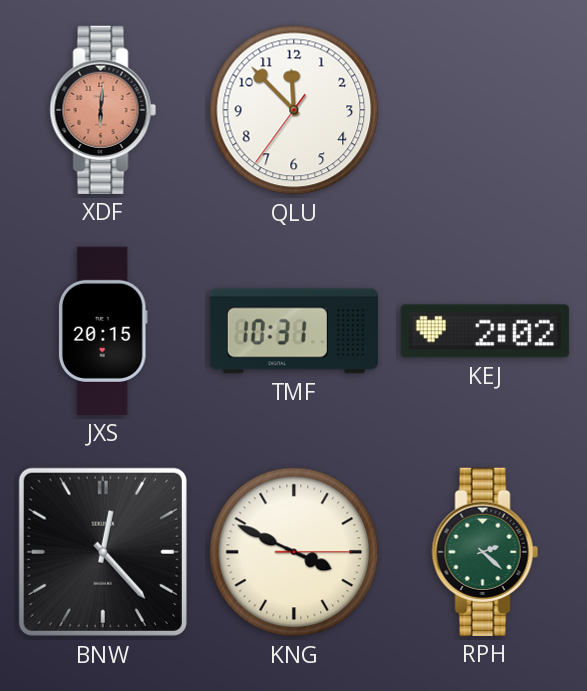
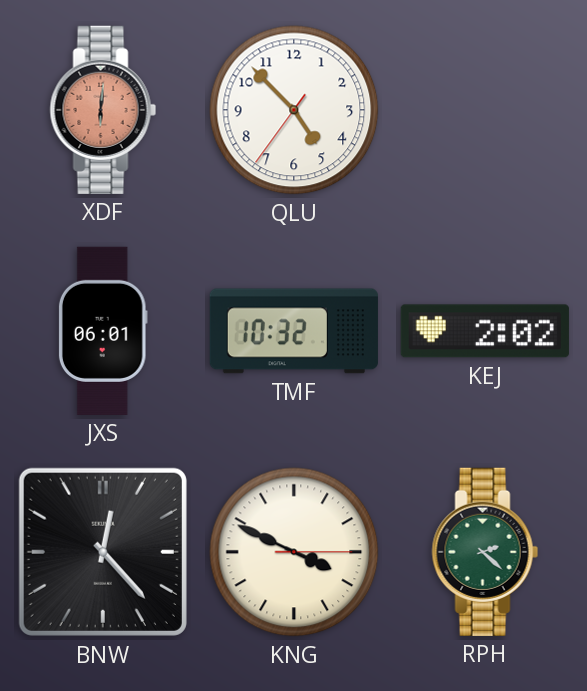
QLU: 11:52 -> 4:52 (294, 110)
JXS: 20:15 -> 06:01 (103, 331)
TMF: 10:31 -> 10:32 (294, 331)
